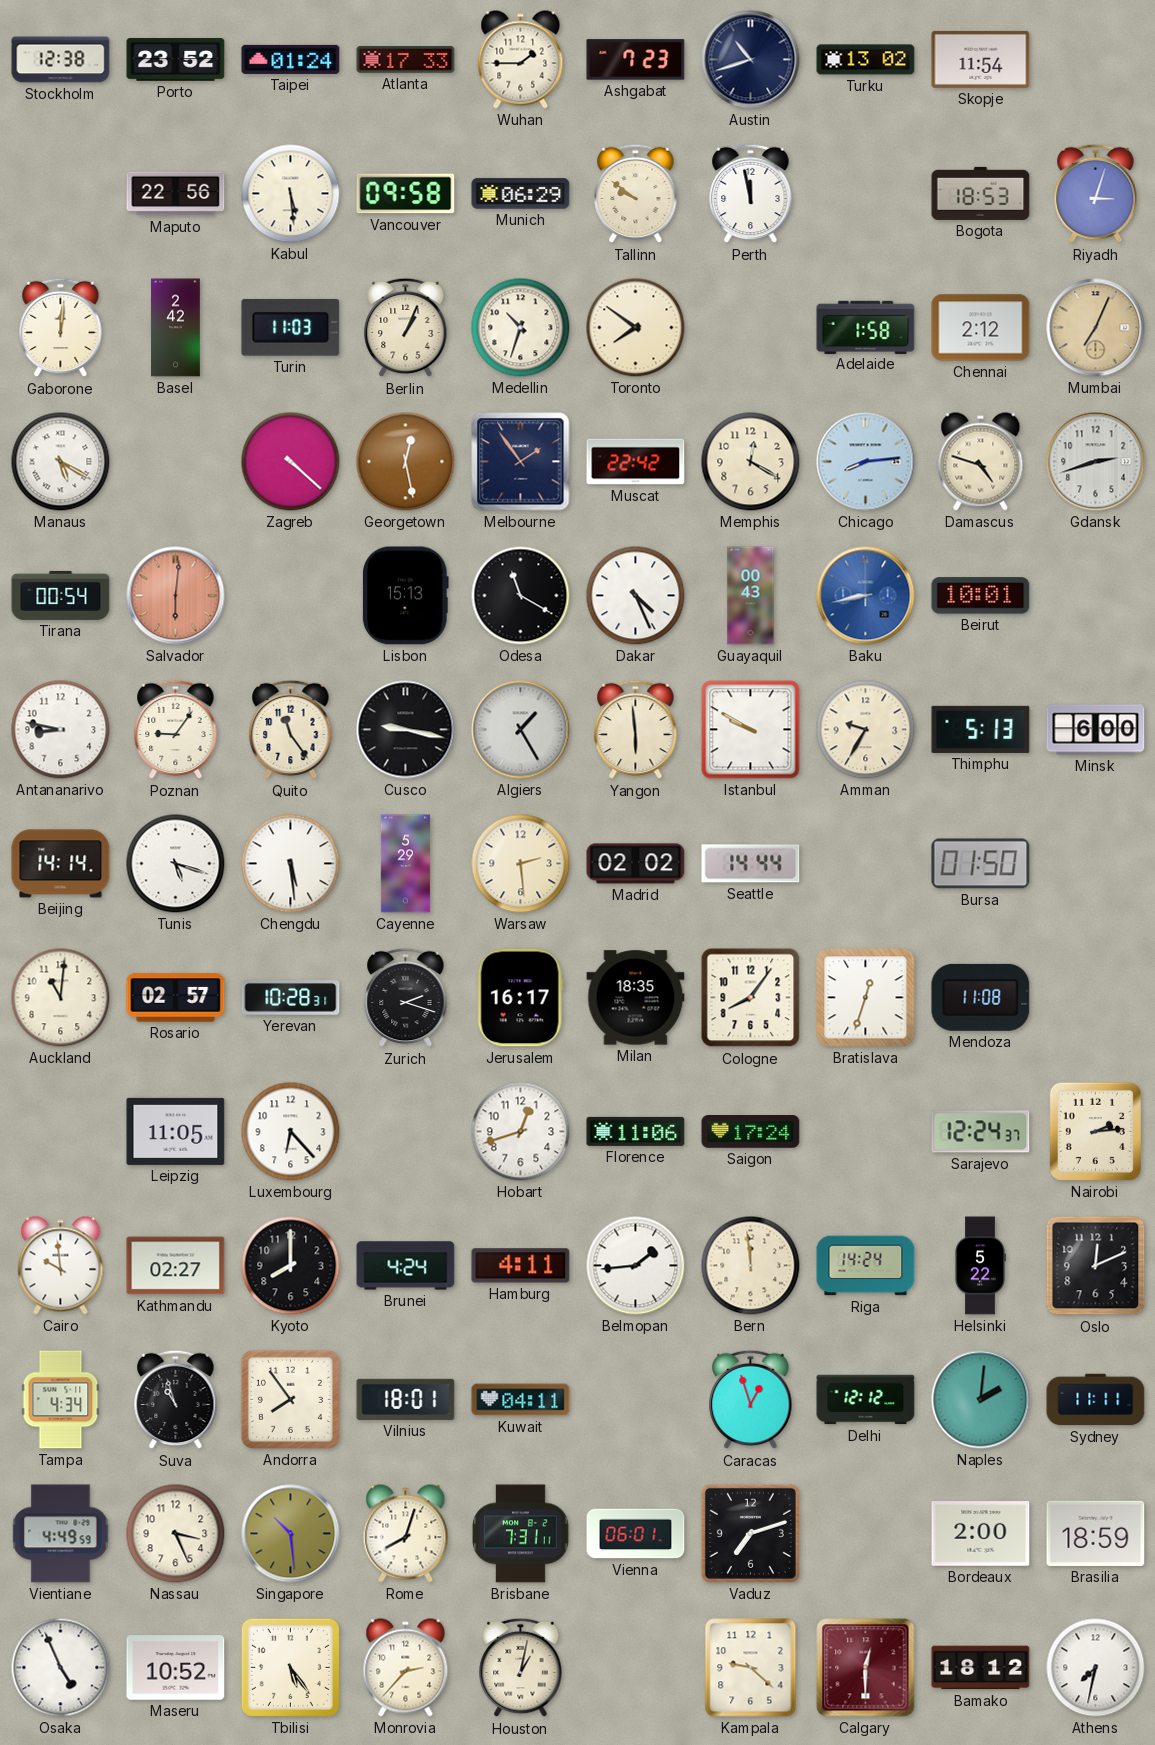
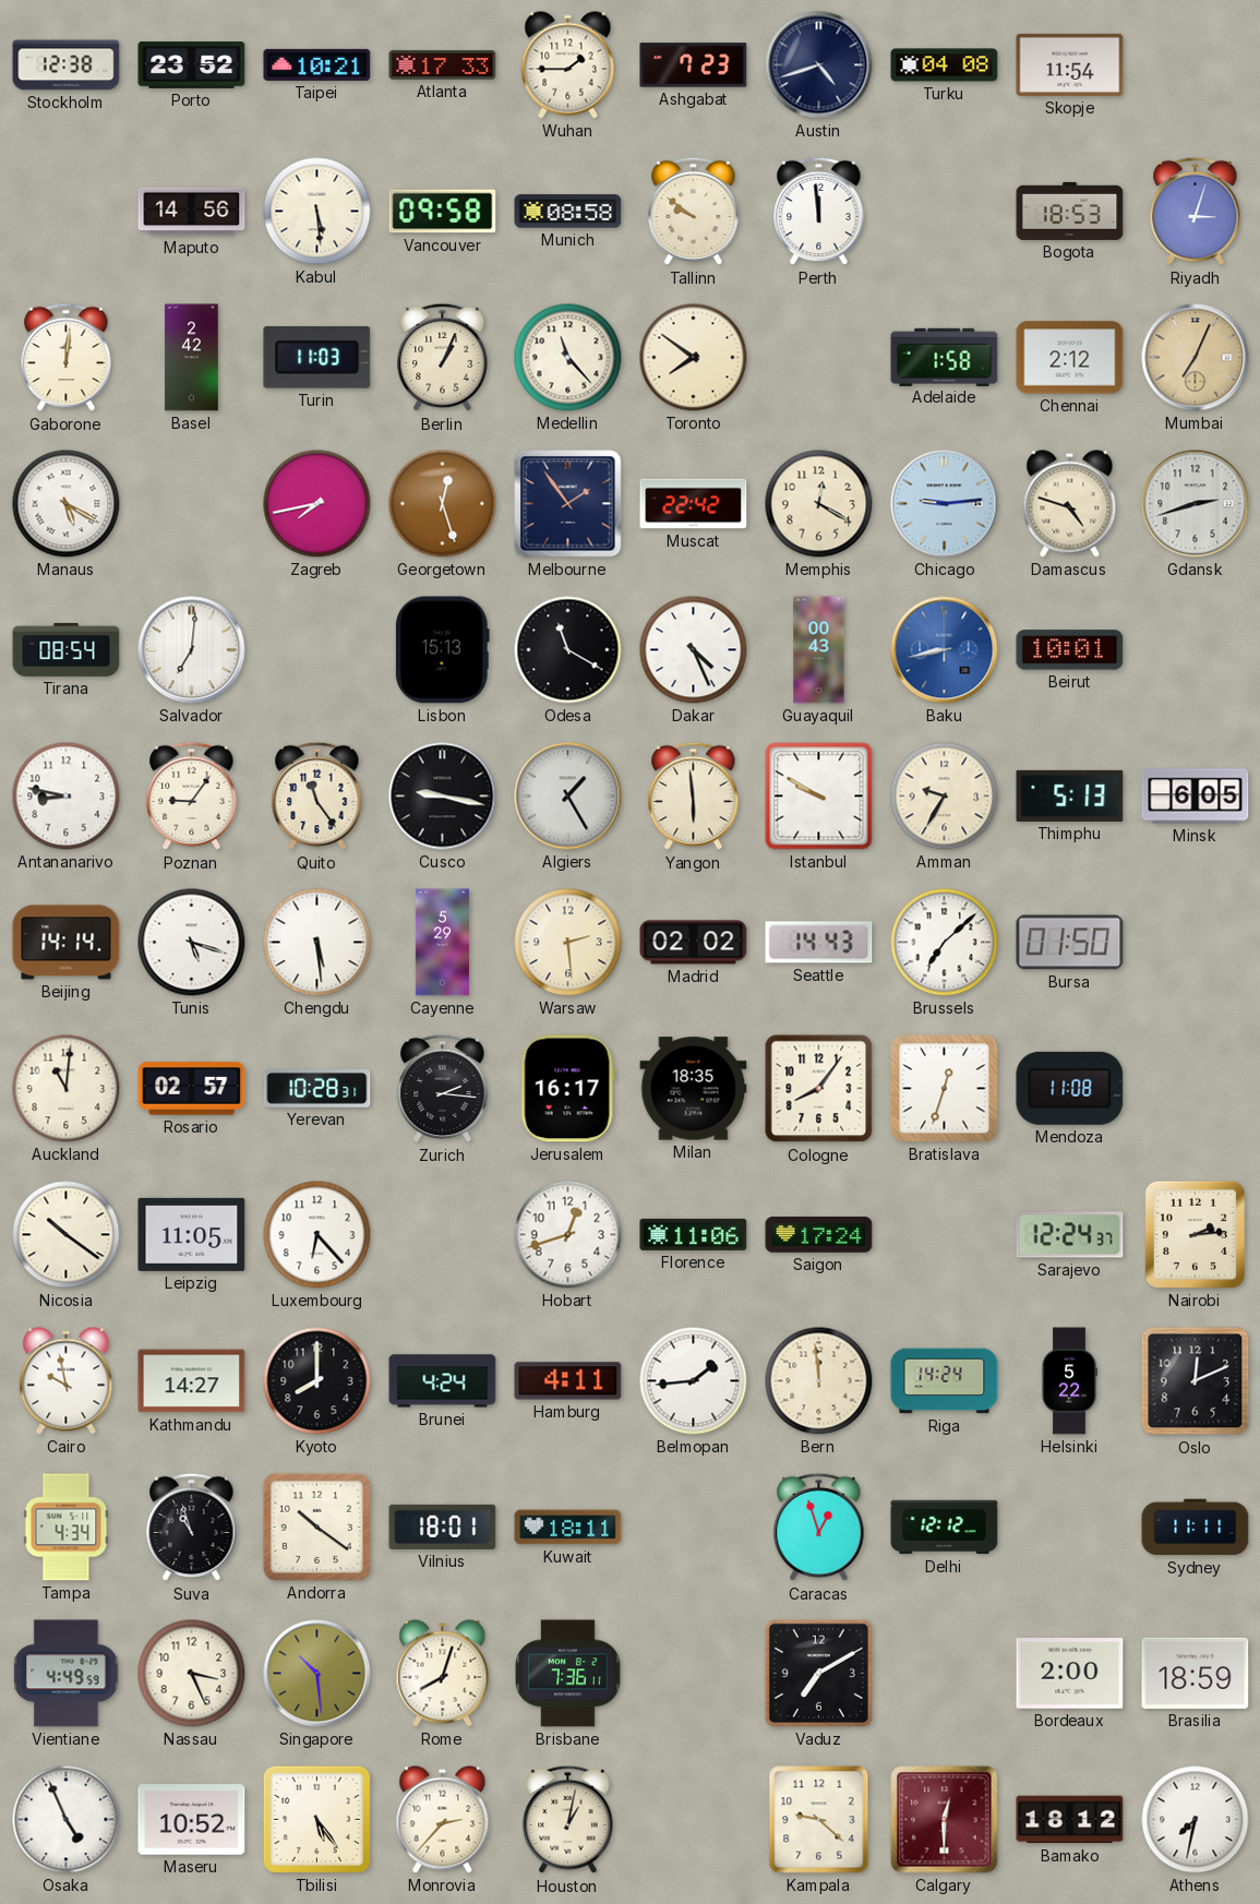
Taipei: 01:24 -> 10:21 (317, 64)
Austin: 10:42 -> 4:42 (819, 65)
Turku: 13:02 -> 04:08 (945, 65)
Maputo: 22:56 -> 14:56 (192, 212)
Munich: 06:29 -> 08:58 (568, 212)
Perth: 11:58 -> 11:59 (819, 212)
Medellin: 10:33 -> 11:23 (568, 358)
Zagreb: 4:22 -> 7:43 (317, 504)
Georgetown: 12:28 -> 12:27 (443, 504)
Chicago: 8:14 -> 9:14 (945, 504)
Tirana: 00:54 -> 08:54 (67, 649)
Salvador: 6:01 -> 7:01 (192, 650)
Salvador dial: salmon -> white (192, 650)
Minsk: 6:00 -> 6:05 (1196, 797)
Seattle: 14:44 -> 14:43 (819, 943)
Brussels: none -> 7:08 (945, 943)
Zurich: 2:18 -> 2:16 (443, 1089)
Nicosia: none -> 10:21 (67, 1235)
Cairo: 9:59 -> 9:58 (67, 1381)
Kathmandu: 02:27 -> 14:27 (192, 1381)
Andorra: 7:54 -> 10:21 (316, 1526)
Kuwait: 04:11 -> 18:11 (568, 1528)
Naples: 2:01 -> none (981, 1400)
Brisbane: 7:31 -> 7:36 (568, 1674)
Vienna: 06:01 -> none (636, 1534)
Vaduz: 7:12 -> 7:10 (818, 1673)
